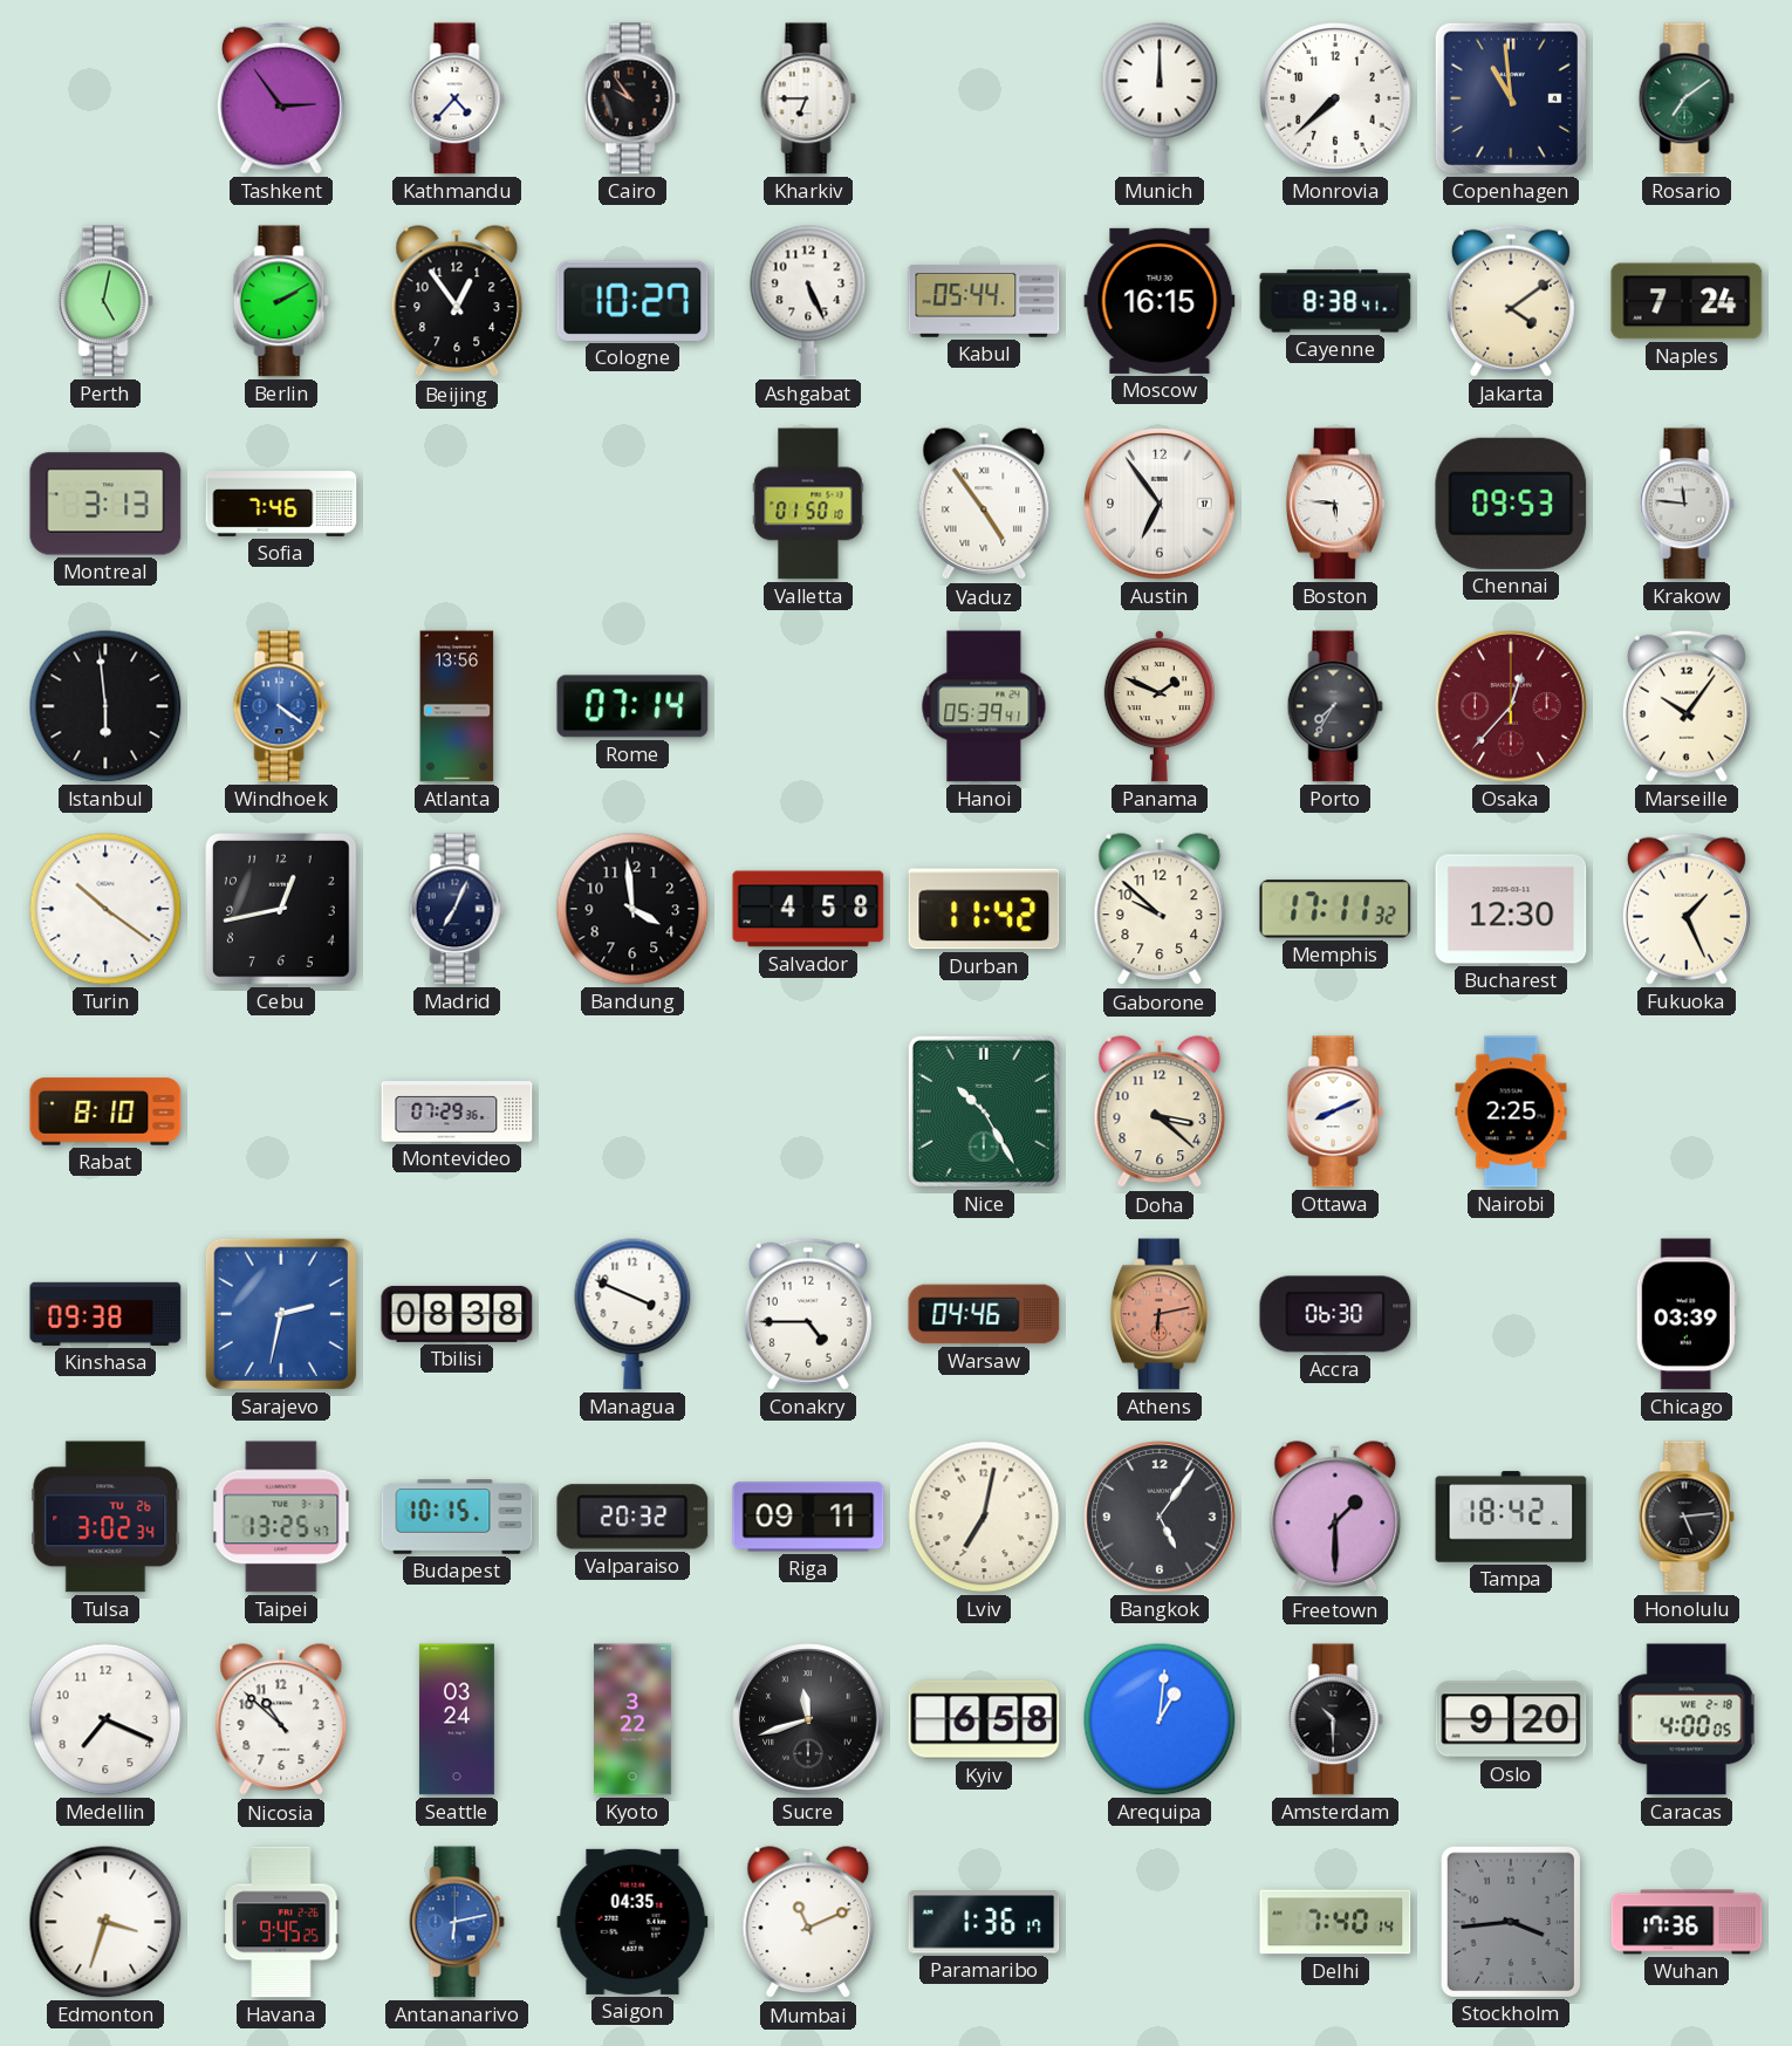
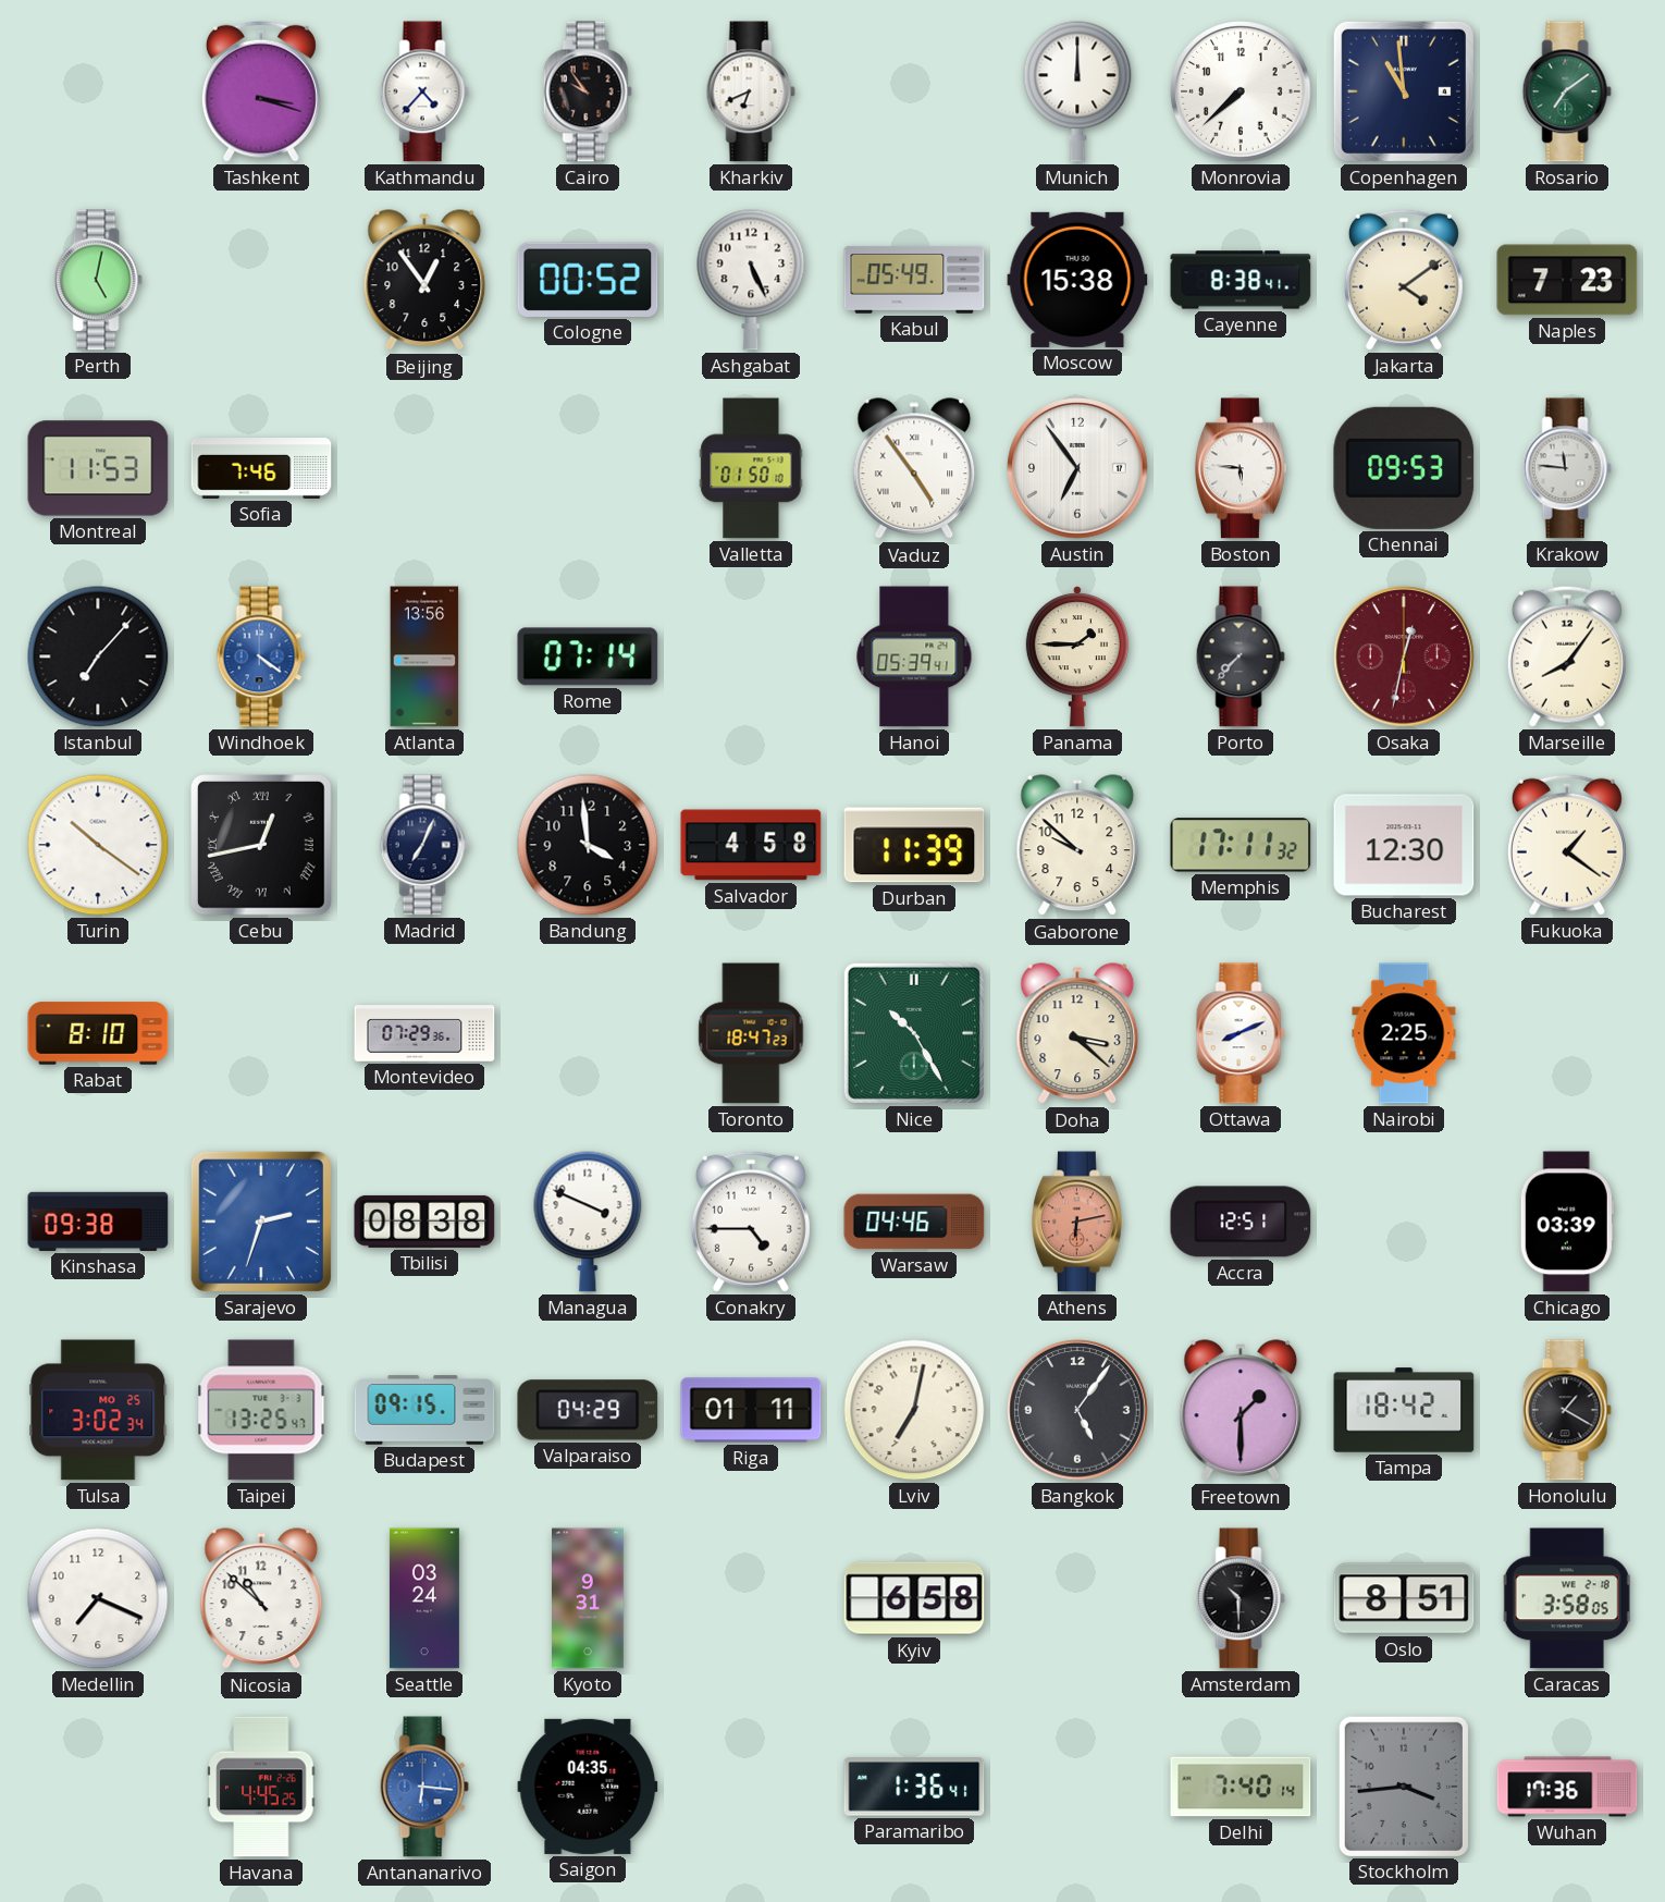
Tashkent: 2:54 -> 3:18 (261, 91)
Kharkiv: 6:45 -> 6:41 (751, 91)
Berlin: 2:10 -> none (281, 301)
Cologne: 10:27 -> 00:52 (588, 280)
Kabul: 05:44 -> 05:49 (914, 280)
Moscow: 16:15 -> 15:38 (1077, 280)
Naples: 7:24 -> 7:23 (1567, 280)
Montreal: 3:13 -> 11:53 (98, 468)
Istanbul: 5:59 -> 7:07 (98, 657)
Panama: 1:49 -> 1:45 (1077, 658)
Porto: 7:35 -> 7:37 (1241, 657)
Osaka: 12:37 -> 12:32 (1404, 657)
Marseille: 10:06 -> 8:06 (1567, 657)
Cebu numerals: Arabic -> Roman (262, 846)
Durban: 11:42 -> 11:39 (914, 845)
Fukuoka: 1:26 -> 1:21 (1567, 845)
Toronto: none -> 18:47 (751, 1033)
Sarajevo: 2:32 -> 2:33 (261, 1222)
Accra: 06:30 -> 12:51 (1241, 1222)
Tulsa date: TU 26 -> MO 25 (98, 1410)
Budapest: 10:15 -> 09:15 (424, 1410)
Valparaiso: 20:32 -> 04:29 (588, 1410)
Riga: 09:11 -> 01:11 (751, 1410)
Honolulu: 5:14 -> 1:20 (1567, 1410)
Kyoto: 3:22 -> 9:31 (589, 1598)
Sucre: 11:42 -> none (808, 1719)
Arequipa: 1:01 -> none (1160, 1719)
Oslo: 9:20 -> 8:51 (1404, 1598)
Caracas: 4:00 -> 3:58 (1567, 1598)
Edmonton: 3:33 -> none (105, 1922)
Havana: 9:45 -> 4:45 (261, 1787)
Antananarivo: 6:13 -> 6:16 (424, 1787)
Mumbai: 11:11 -> none (808, 1923)
Paramaribo: 1:36:17 -> 1:36:41 (914, 1787)
